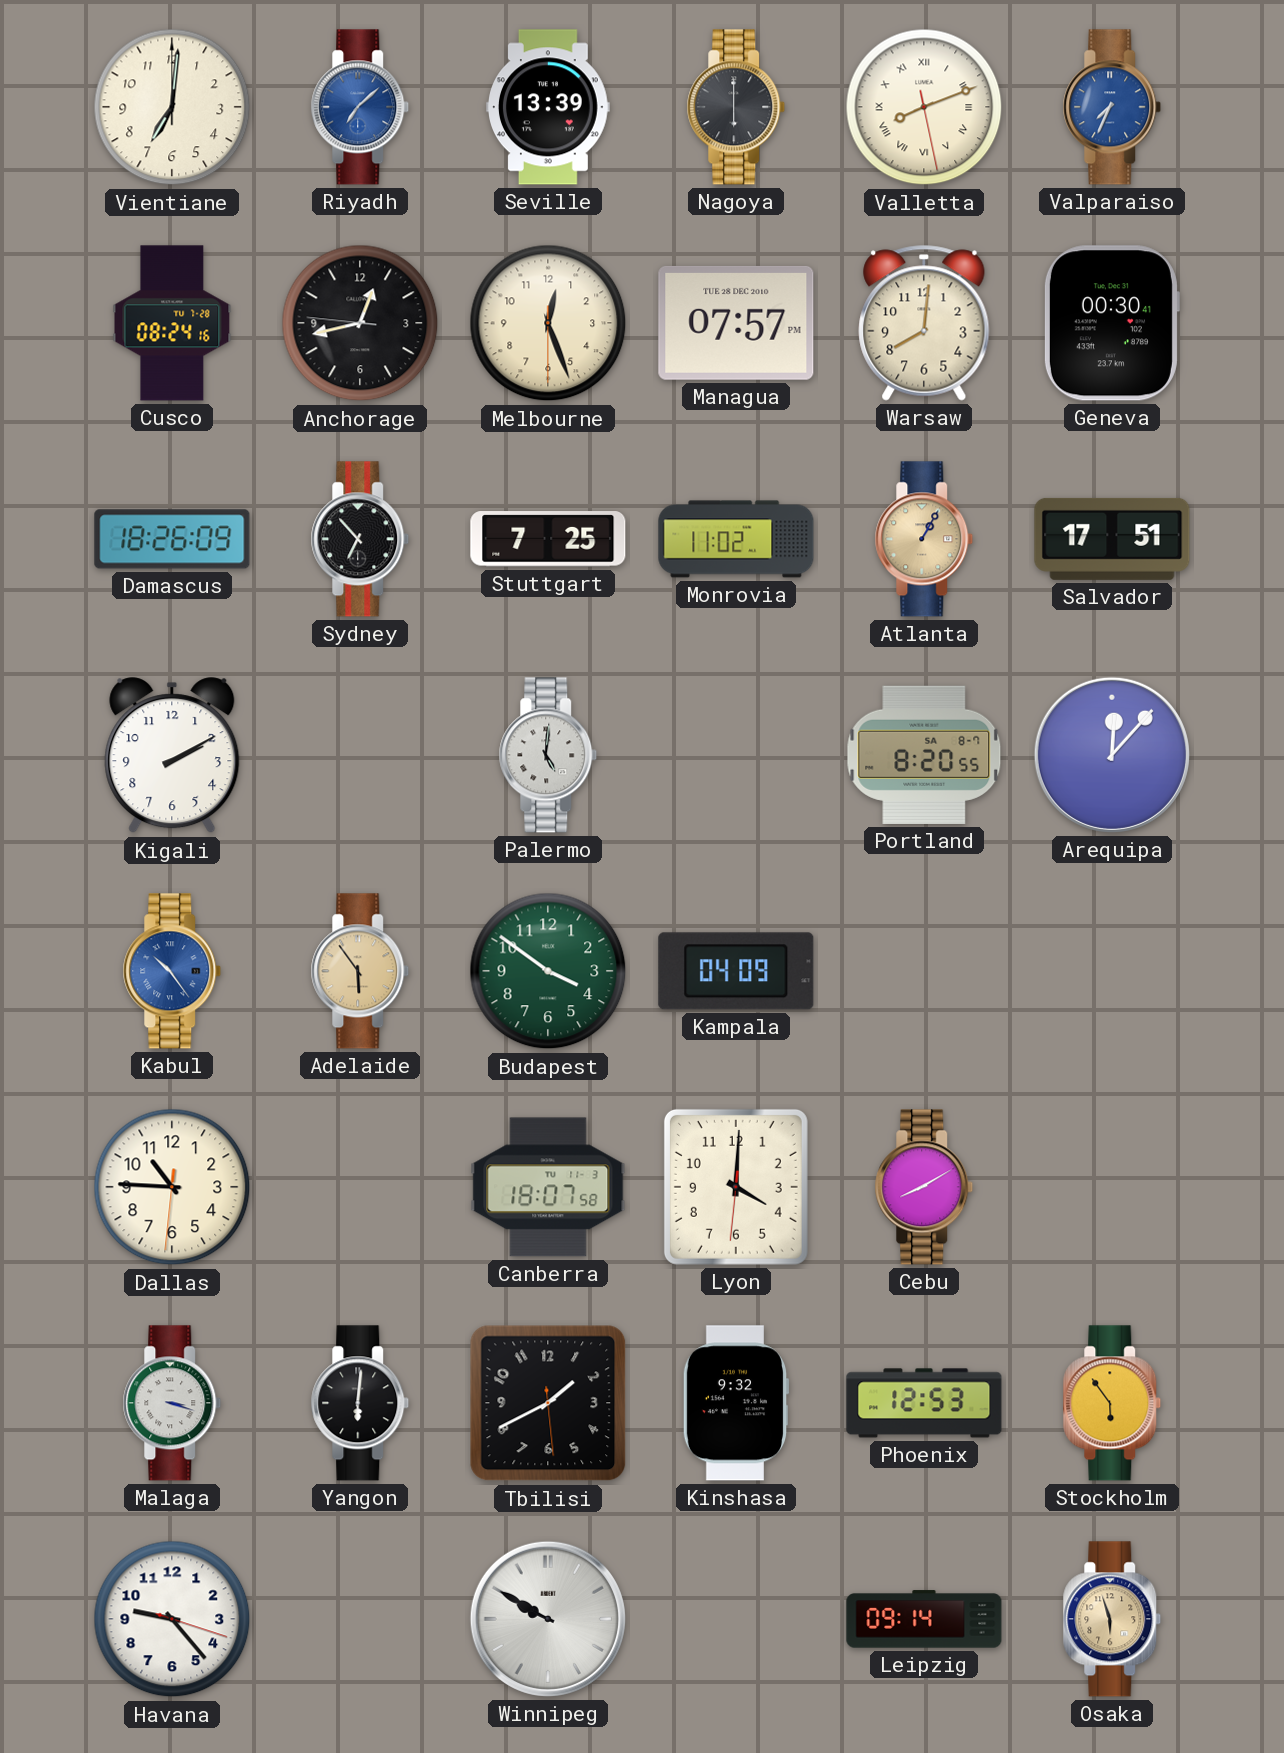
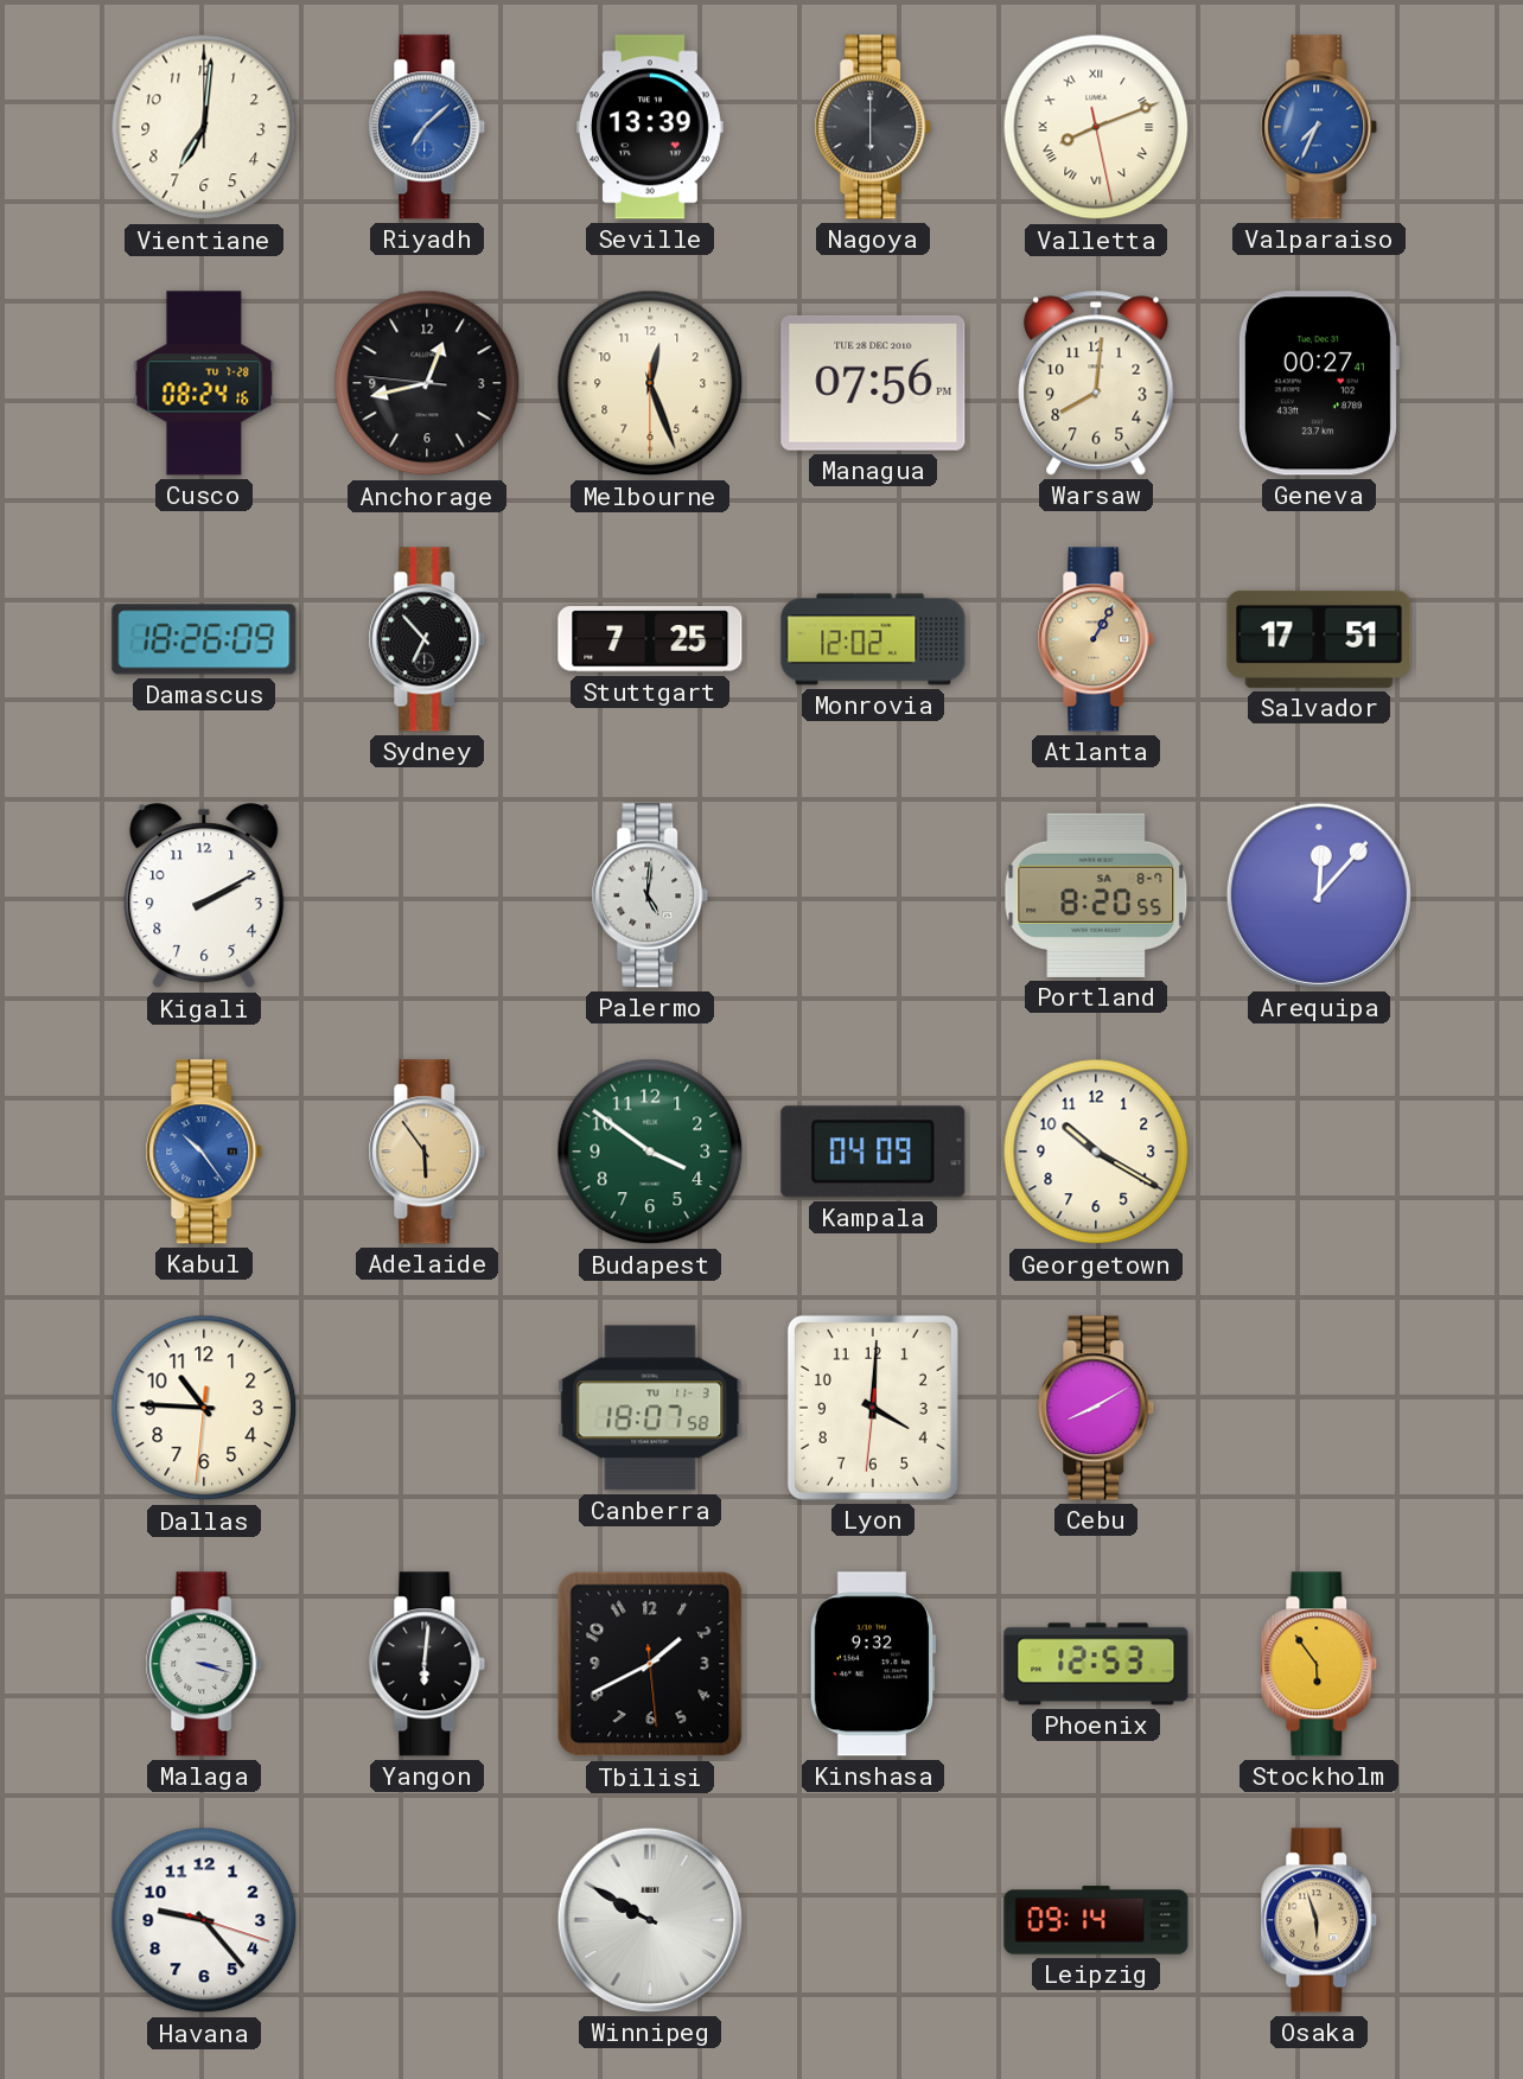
Managua: 07:57 -> 07:56 (873, 383)
Geneva: 00:30 -> 00:27 (1318, 383)
Monrovia: 11:02 -> 12:02 (873, 639)
Georgetown: none -> 10:20 (1096, 1152)
